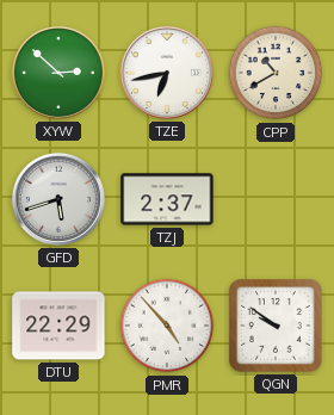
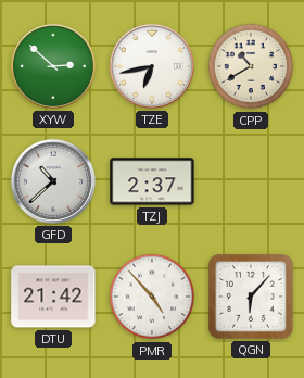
GFD: 5:42 -> 10:38 (53, 181)
DTU: 22:29 -> 21:42 (53, 297)
QGN: 9:51 -> 6:07 (251, 297)
